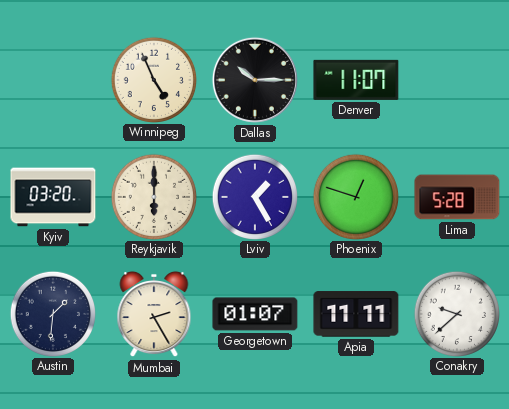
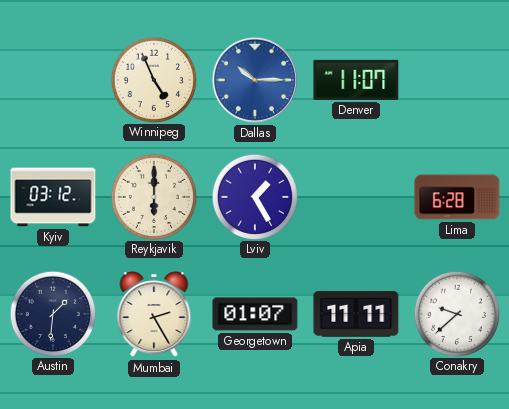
Dallas dial: black -> blue (255, 80)
Kyiv: 03:20 -> 03:12 (53, 197)
Phoenix: 12:48 -> none (355, 196)
Lima: 5:28 -> 6:28 (457, 197)
